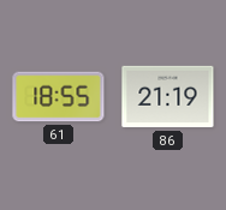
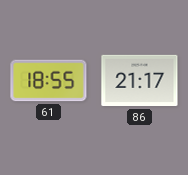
86: 21:19 -> 21:17 (140, 81)
